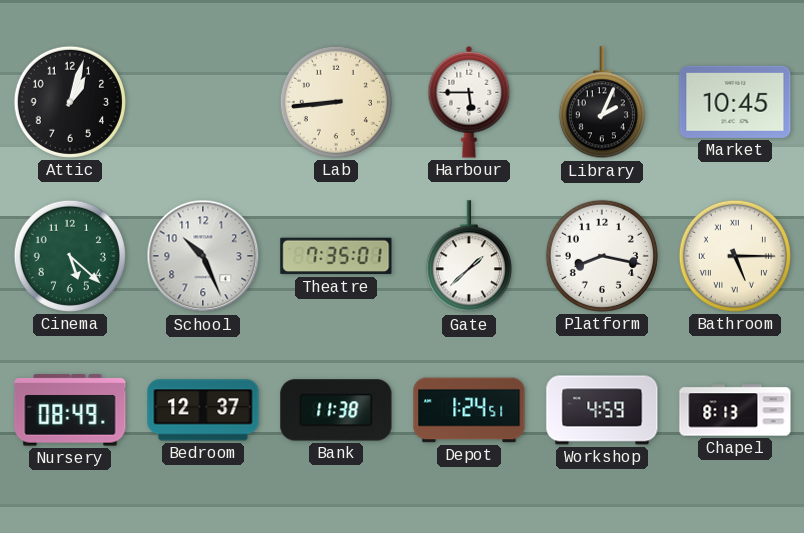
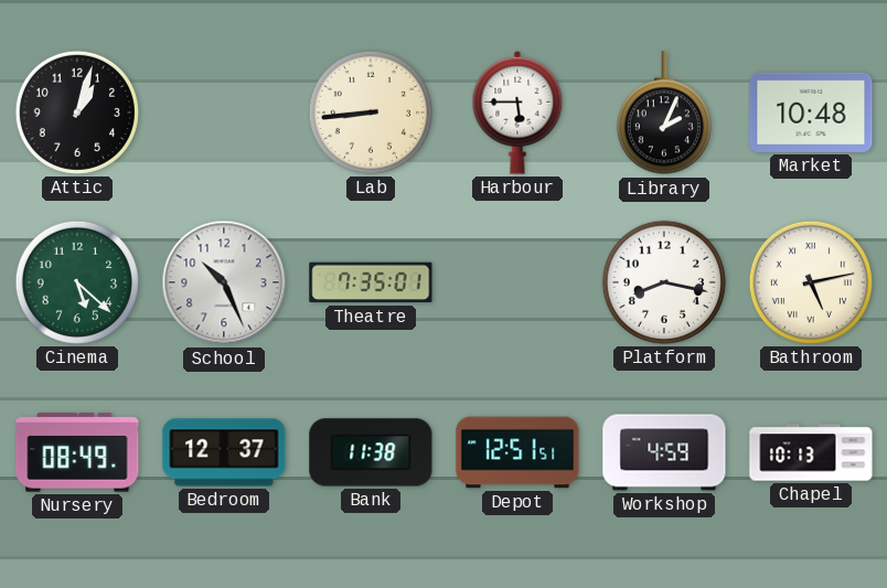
Market: 10:45 -> 10:48 (811, 113)
Gate: 1:38 -> none (469, 257)
Bathroom: 5:15 -> 5:13 (811, 282)
Depot: 1:24 -> 12:51 (517, 452)
Chapel: 8:13 -> 10:13 (811, 452)
